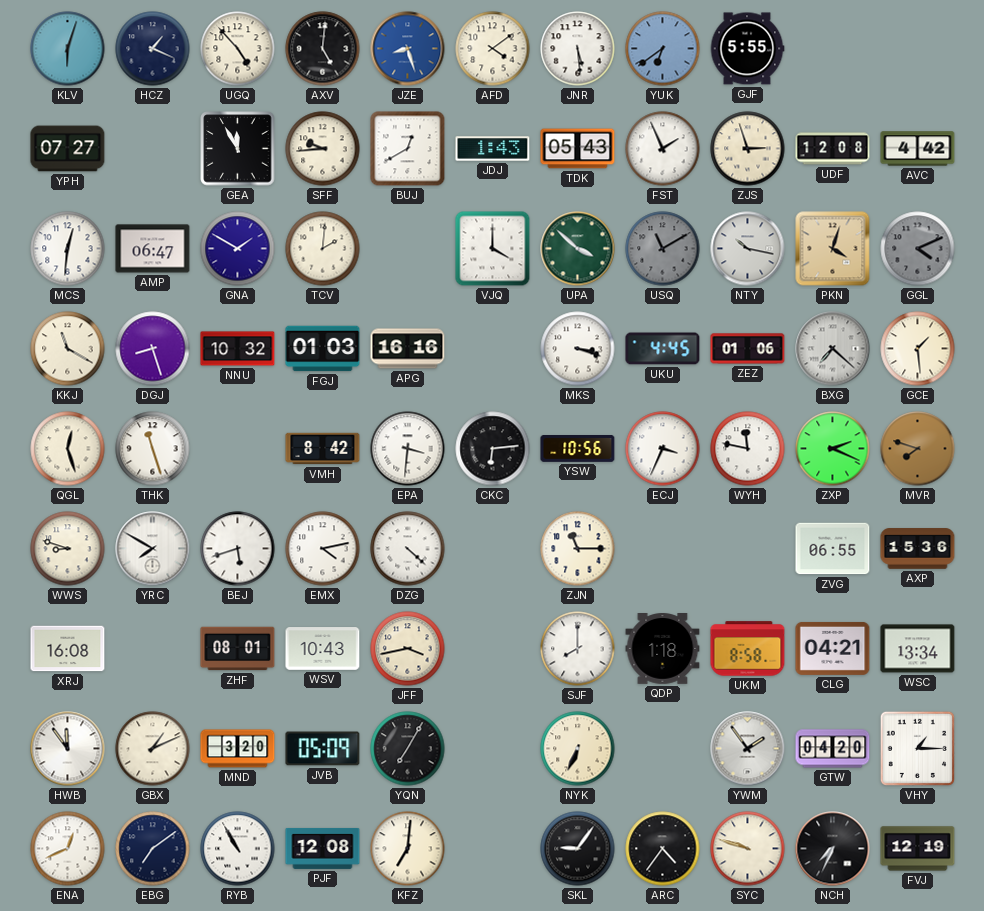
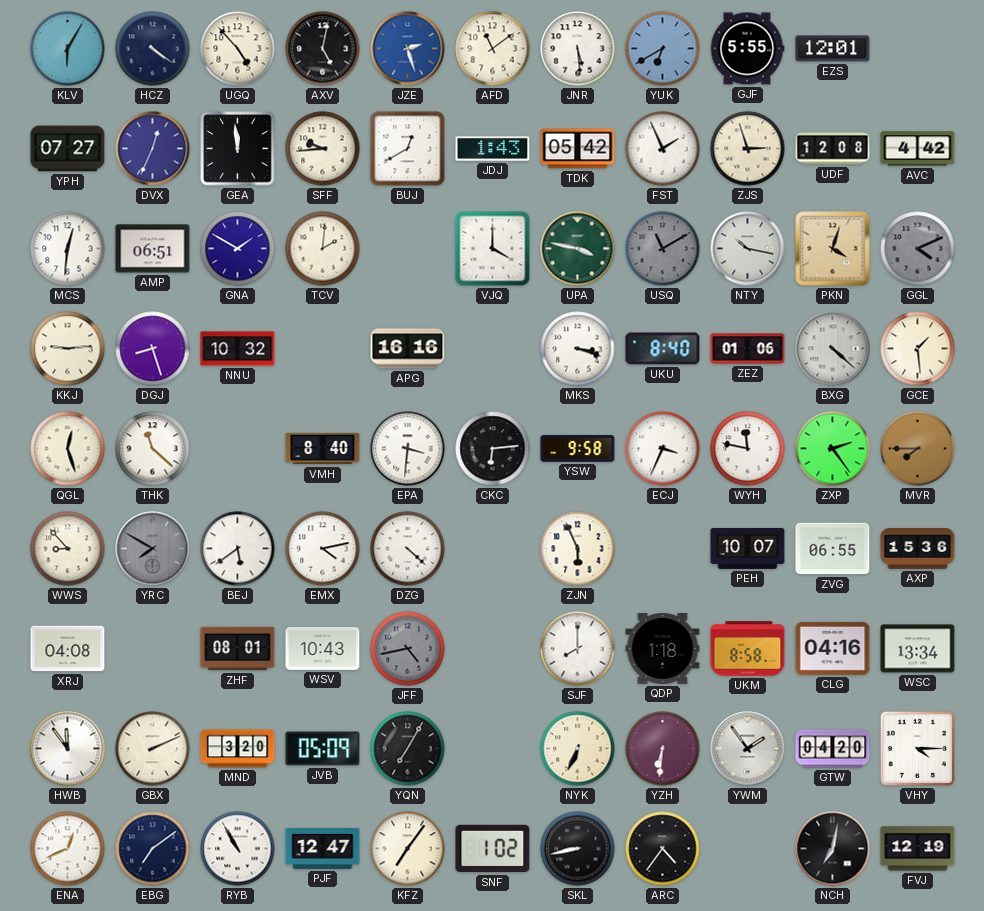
KLV: 6:03 -> 6:05 (68, 49)
HCZ: 1:19 -> 4:21 (153, 49)
AXV: 5:01 -> 5:02 (323, 49)
JZE: 8:27 -> 2:27 (408, 49)
AFD: 4:09 -> 11:09 (493, 49)
YUK: 6:39 -> 6:40 (663, 49)
EZS: none -> 12:01 (833, 49)
DVX: none -> 12:34 (153, 149)
GEA: 11:55 -> 11:59 (238, 149)
TDK: 05:43 -> 05:42 (578, 149)
AMP: 06:47 -> 06:51 (153, 249)
UPA: 3:52 -> 3:47 (578, 249)
KKJ: 11:20 -> 9:14 (68, 349)
FGJ: 01:03 -> none (323, 349)
UKU: 4:45 -> 8:40 (663, 349)
BXG: 7:22 -> 4:22 (833, 349)
THK: 11:27 -> 11:22 (153, 449)
VMH: 8:42 -> 8:40 (323, 449)
YSW: 10:56 -> 9:58 (578, 449)
ZXP: 2:19 -> 2:24 (833, 449)
MVR: 7:48 -> 7:45 (918, 449)
WWS: 8:48 -> 8:53 (68, 549)
YRC dial: white -> grey (153, 549)
BEJ: 5:42 -> 5:39 (238, 549)
ZJN: 11:15 -> 5:56 (578, 549)
PEH: none -> 10:07 (748, 548)
XRJ: 16:08 -> 04:08 (68, 649)
JFF: 3:43 -> 4:43 (408, 649)
JFF dial: cream -> grey (408, 649)
CLG: 04:21 -> 04:16 (833, 648)
GBX: 1:11 -> 2:11 (153, 749)
YZH: none -> 6:31 (663, 749)
VHY: 1:15 -> 4:15 (917, 748)
PJF: 12:08 -> 12:47 (323, 848)
KFZ: 7:01 -> 7:06 (408, 849)
SNF: none -> 1:02 (493, 849)
SKL: 9:06 -> 8:43 (578, 849)
SYC: 9:48 -> none (748, 849)
NCH: 7:34 -> 7:02 (833, 849)
